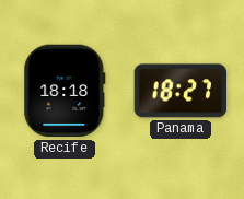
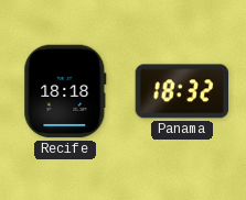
Panama: 18:27 -> 18:32 (182, 91)
